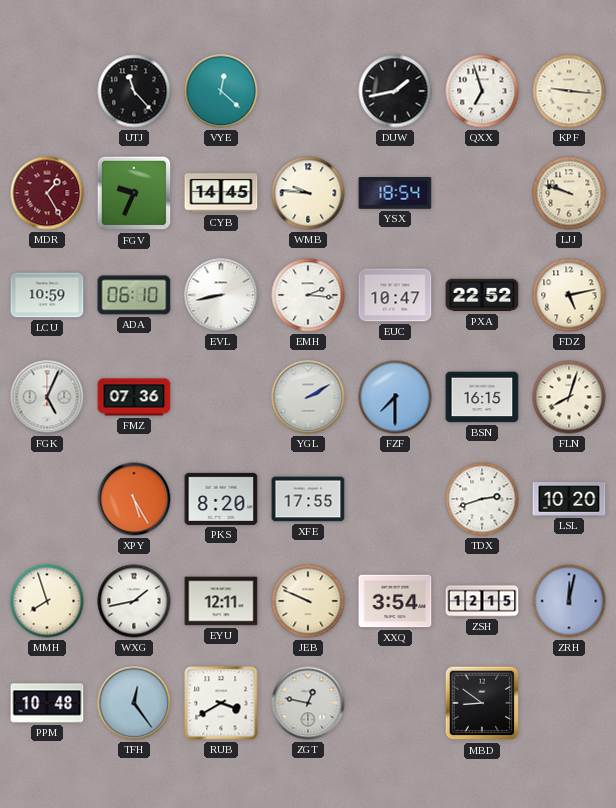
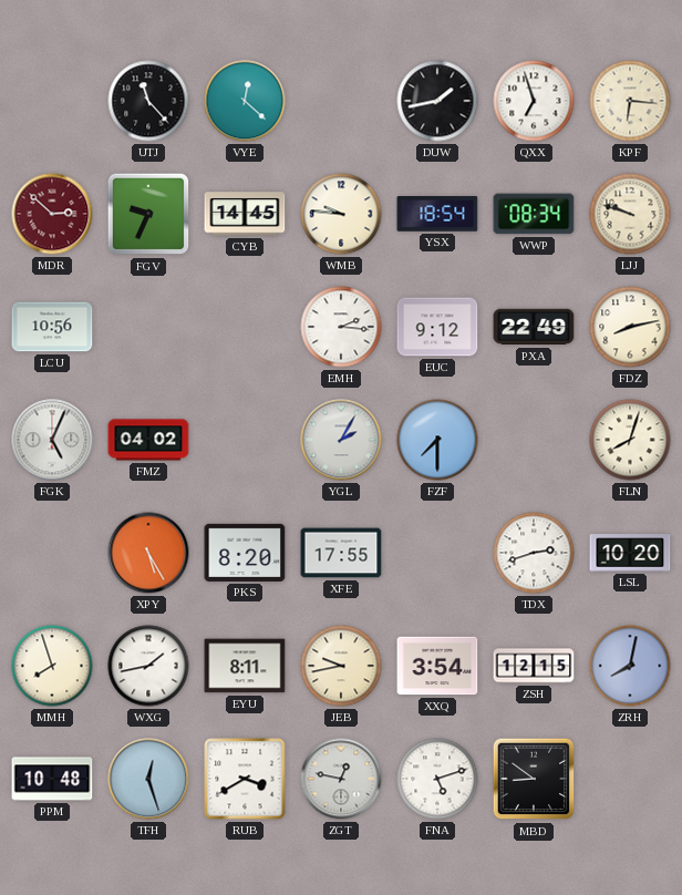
KPF: 9:16 -> 6:16 (630, 101)
MDR: 1:25 -> 2:52 (52, 214)
WWP: none -> 08:34 (534, 214)
LCU: 10:59 -> 10:56 (52, 327)
ADA: 06:10 -> none (134, 295)
EVL: 8:43 -> none (221, 295)
EUC: 10:47 -> 9:12 (437, 327)
PXA: 22:52 -> 22:49 (534, 327)
FDZ: 5:13 -> 8:13 (630, 327)
FMZ: 07:36 -> 04:02 (148, 440)
YGL: 2:10 -> 2:05 (341, 440)
BSN: 16:15 -> none (482, 397)
EYU: 12:11 -> 8:11 (245, 666)
JEB: 9:49 -> 9:43 (341, 666)
ZRH: 12:02 -> 8:02 (630, 666)
TFH: 12:24 -> 12:27 (148, 779)
FNA: none -> 5:12 (437, 779)
